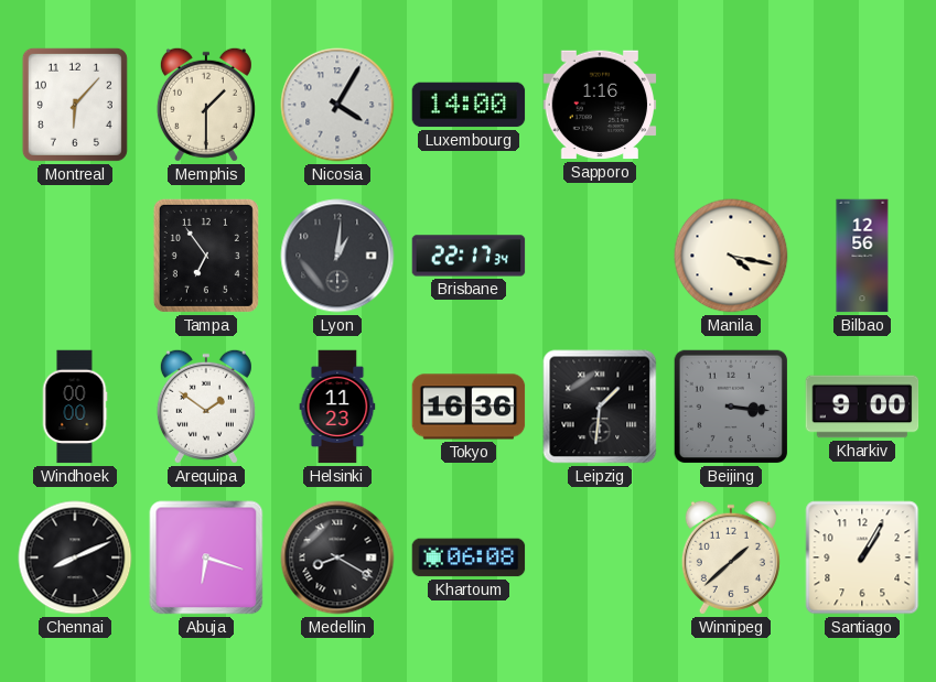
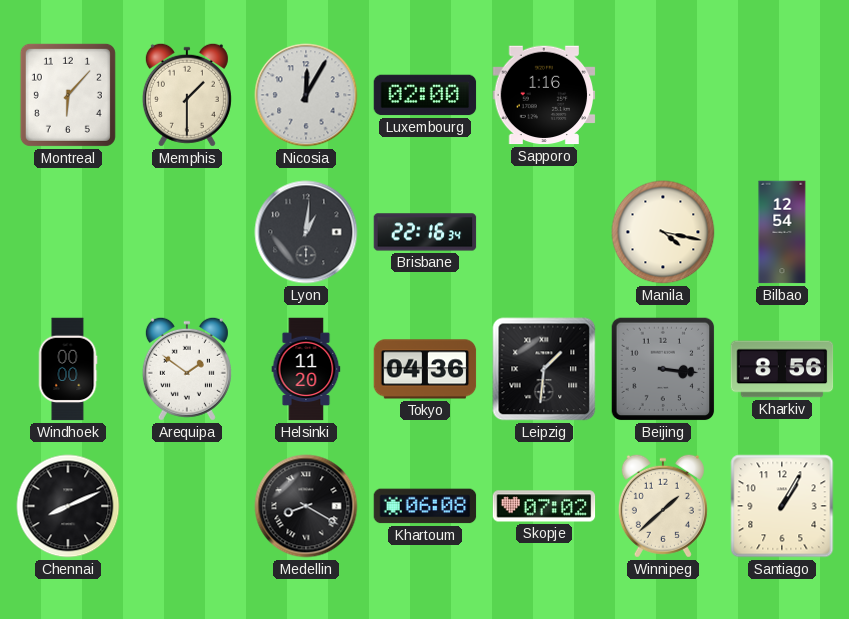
Nicosia: 4:05 -> 12:05 (306, 95)
Luxembourg: 14:00 -> 02:00 (425, 95)
Tampa: 6:54 -> none (206, 256)
Brisbane: 22:17 -> 22:16 (425, 232)
Bilbao: 12:56 -> 12:54 (782, 232)
Helsinki: 11:23 -> 11:20 (306, 369)
Tokyo: 16:36 -> 04:36 (425, 369)
Kharkiv: 9:00 -> 8:56 (782, 369)
Abuja: 6:18 -> none (206, 557)
Skopje: none -> 07:02 (544, 506)
